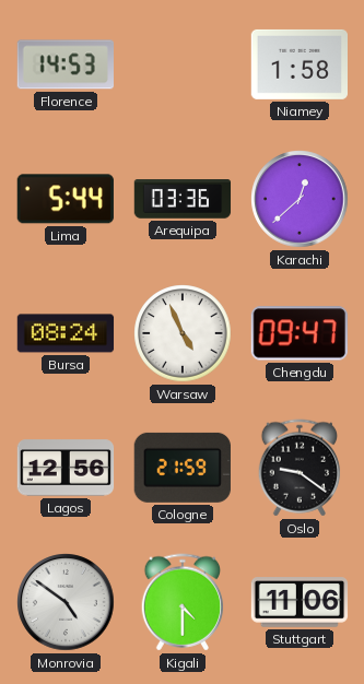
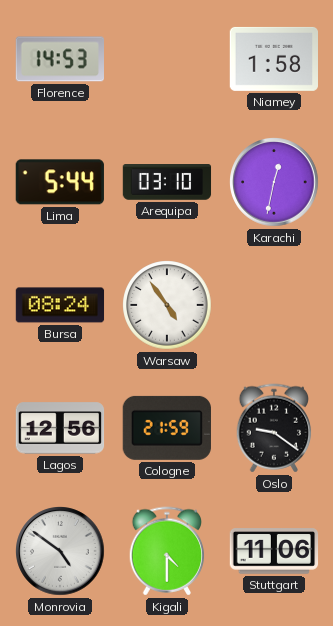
Arequipa: 03:36 -> 03:10 (167, 183)
Karachi: 12:38 -> 12:32 (274, 182)
Warsaw: 4:56 -> 4:54 (167, 305)
Chengdu: 09:47 -> none (300, 333)
